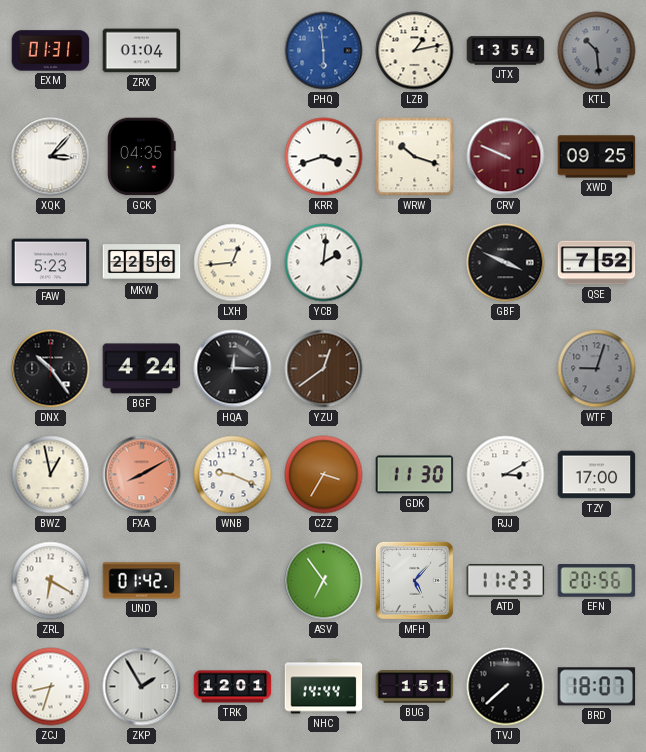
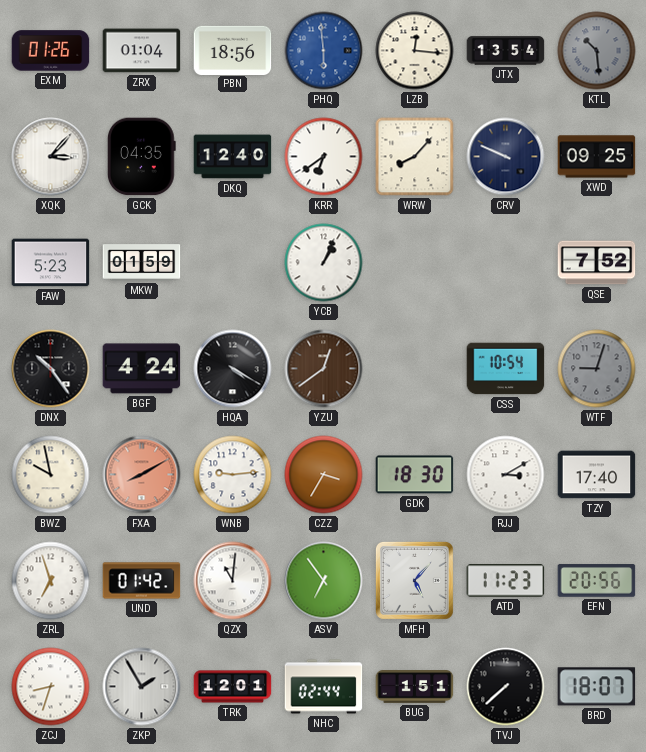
EXM: 01:31 -> 01:26 (51, 51)
PBN: none -> 18:56 (233, 50)
LZB: 1:13 -> 12:16 (415, 51)
DKQ: none -> 12:40 (233, 157)
KRR: 3:42 -> 6:39 (324, 157)
WRW: 10:18 -> 8:07 (415, 157)
CRV dial: burgundy -> navy (506, 157)
MKW: 22:56 -> 01:59 (142, 263)
LXH: 12:44 -> none (233, 263)
YCB: 2:01 -> 1:04 (324, 263)
GBF: 3:49 -> none (506, 263)
HQA: 12:15 -> 4:20 (233, 369)
CSS: none -> 10:54 (506, 369)
BWZ: 12:58 -> 9:58 (51, 475)
WNB: 9:19 -> 9:14 (233, 475)
GDK: 11:30 -> 18:30 (415, 475)
TZY: 17:00 -> 17:40 (597, 475)
ZRL: 6:20 -> 6:57 (51, 581)
QZX: none -> 11:01 (233, 581)
NHC: 14:44 -> 02:44 (324, 687)
